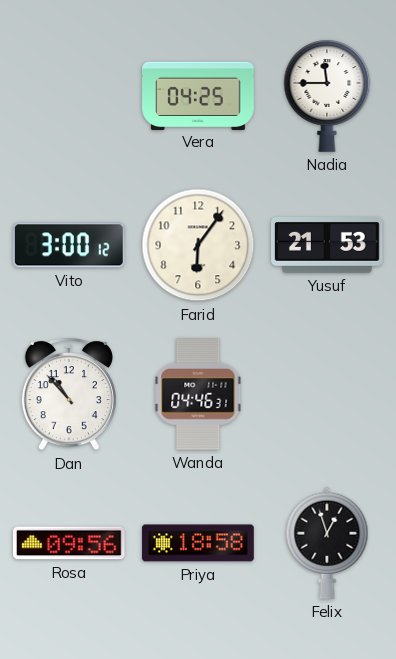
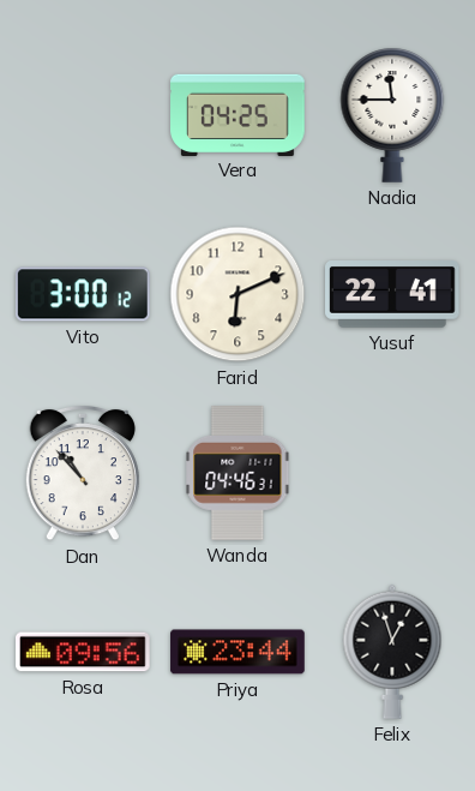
Farid: 6:06 -> 6:11 (237, 294)
Yusuf: 21:53 -> 22:41 (393, 295)
Priya: 18:58 -> 23:44 (237, 652)
